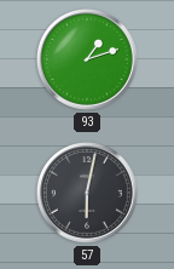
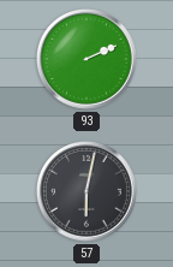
93: 1:12 -> 2:11 (88, 60)
